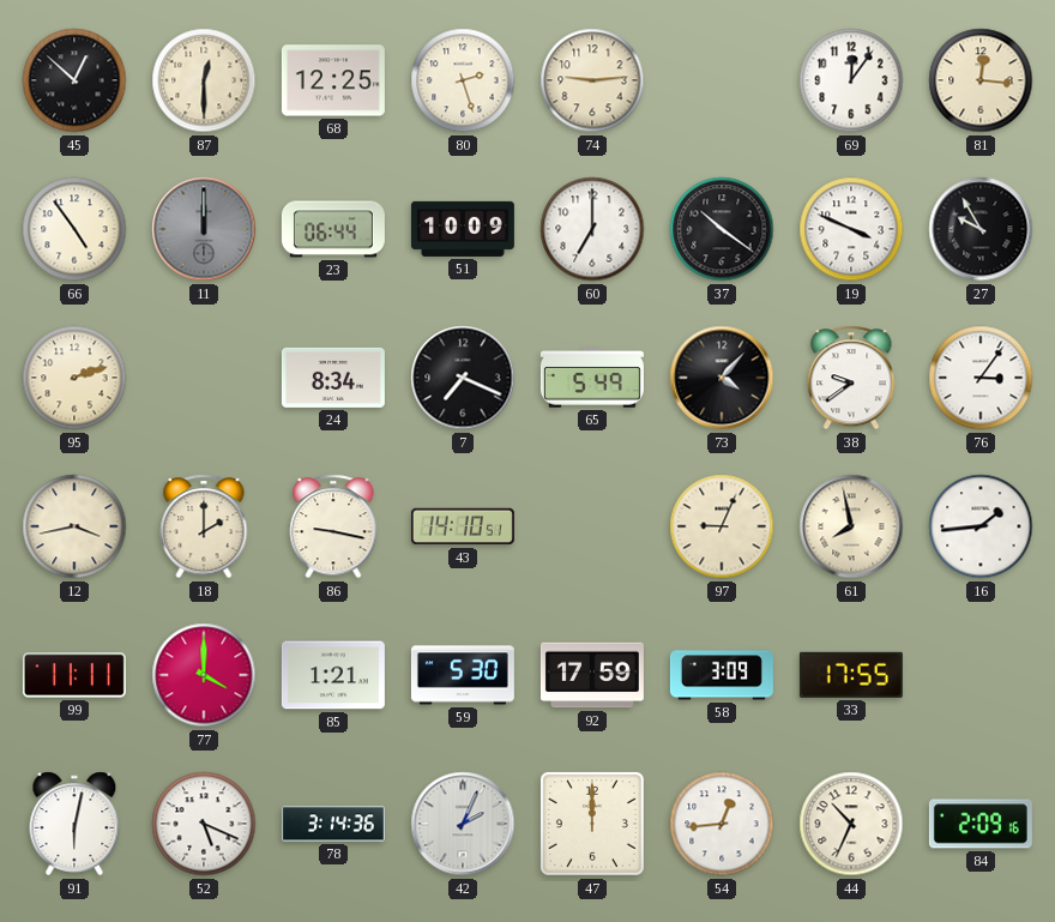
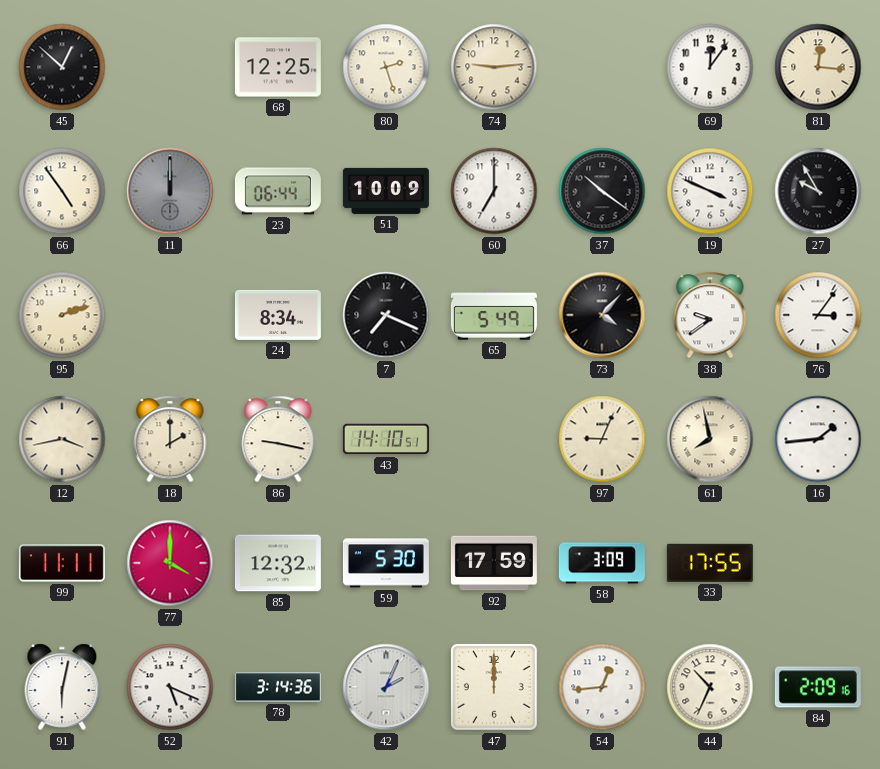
87: 12:30 -> none (204, 80)
85: 1:21 -> 12:32 (278, 563)
